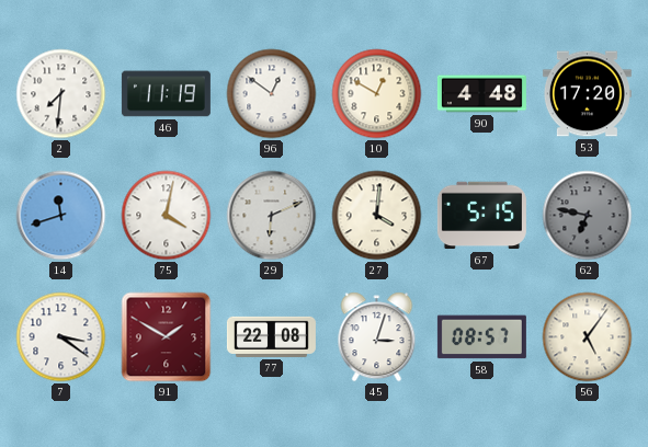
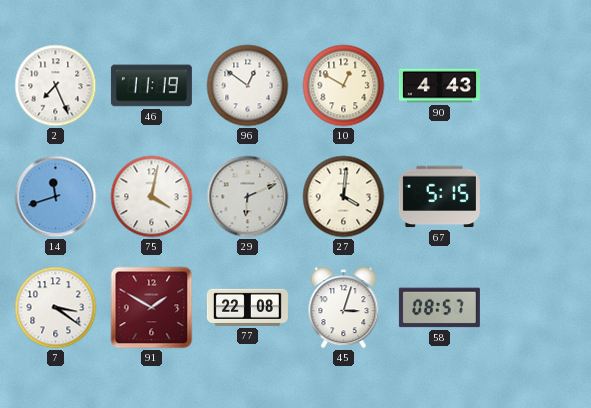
2: 7:31 -> 7:26 (56, 86)
90: 4:48 -> 4:43 (439, 86)
53: 17:20 -> none (587, 94)
62: 6:47 -> none (588, 216)
56: 5:06 -> none (588, 337)
